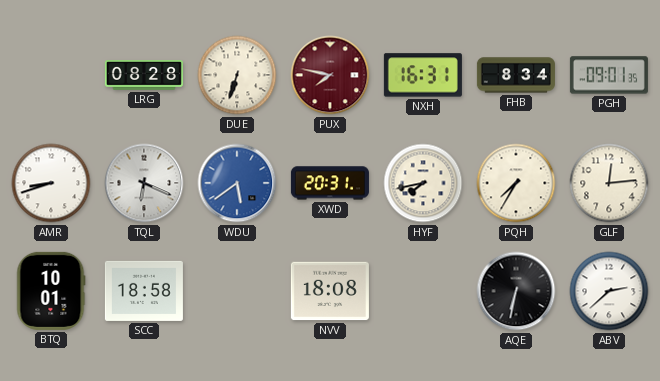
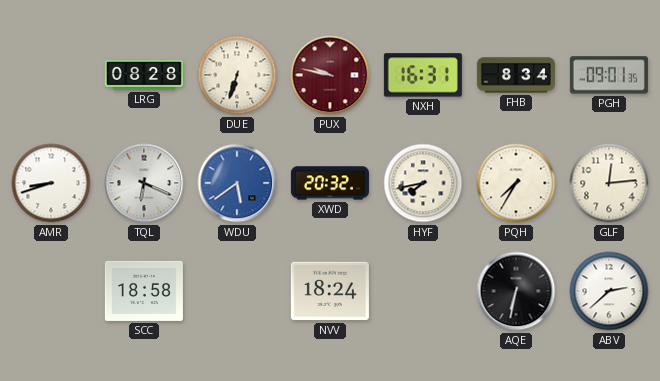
PUX: 7:47 -> 9:47 (330, 75)
XWD: 20:31 -> 20:32 (330, 183)
BTQ: 10:01 -> none (51, 291)
NVV: 18:08 -> 18:24 (330, 291)
